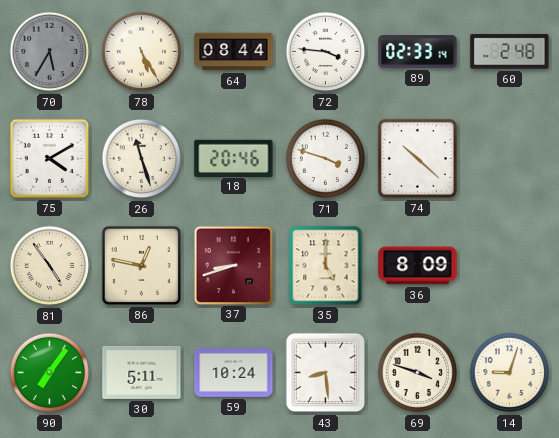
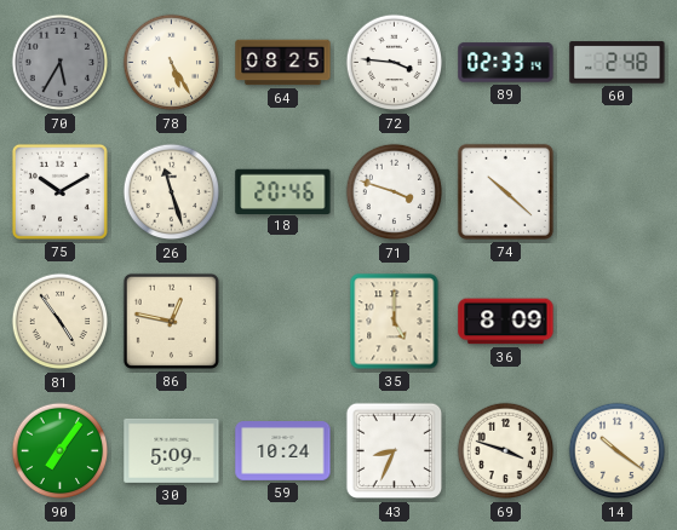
64: 08:44 -> 08:25 (283, 63)
75: 4:10 -> 10:10 (59, 191)
37: 8:42 -> none (233, 265)
30: 5:11 -> 5:09 (172, 450)
43: 8:29 -> 8:34 (395, 451)
14: 9:03 -> 10:21 (618, 451)
